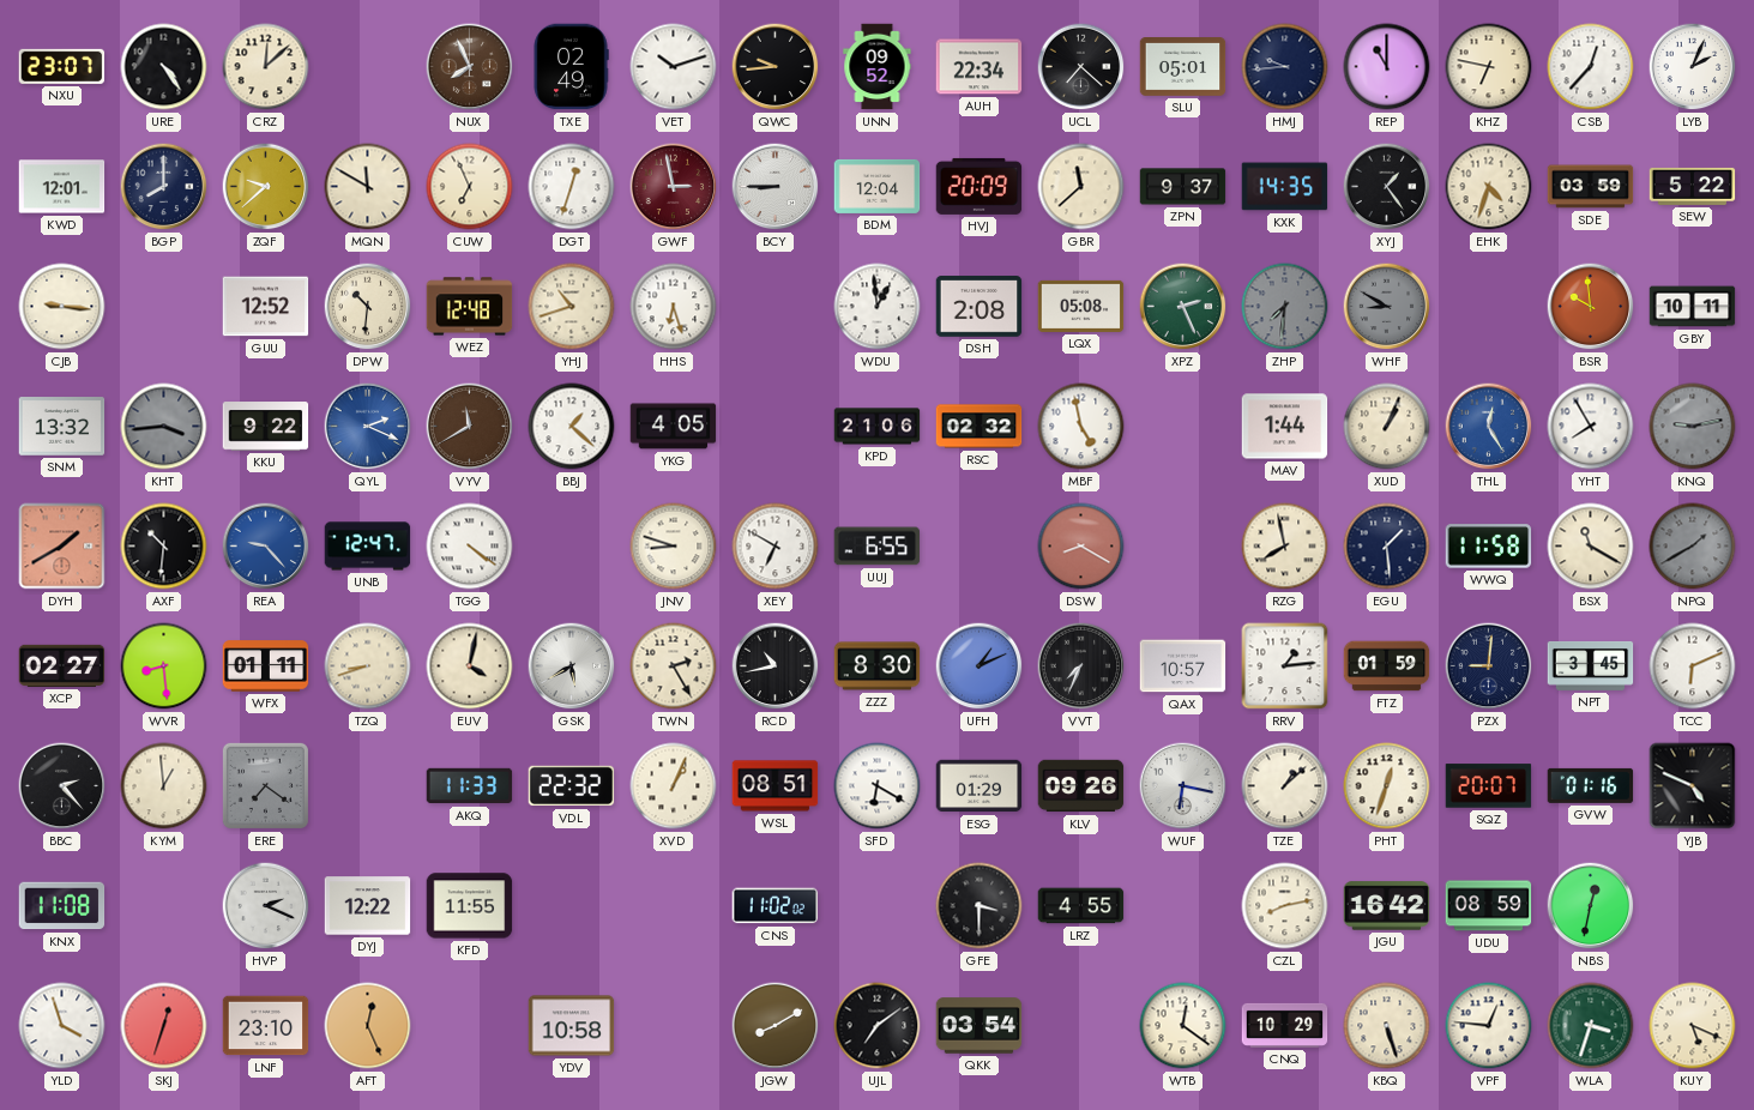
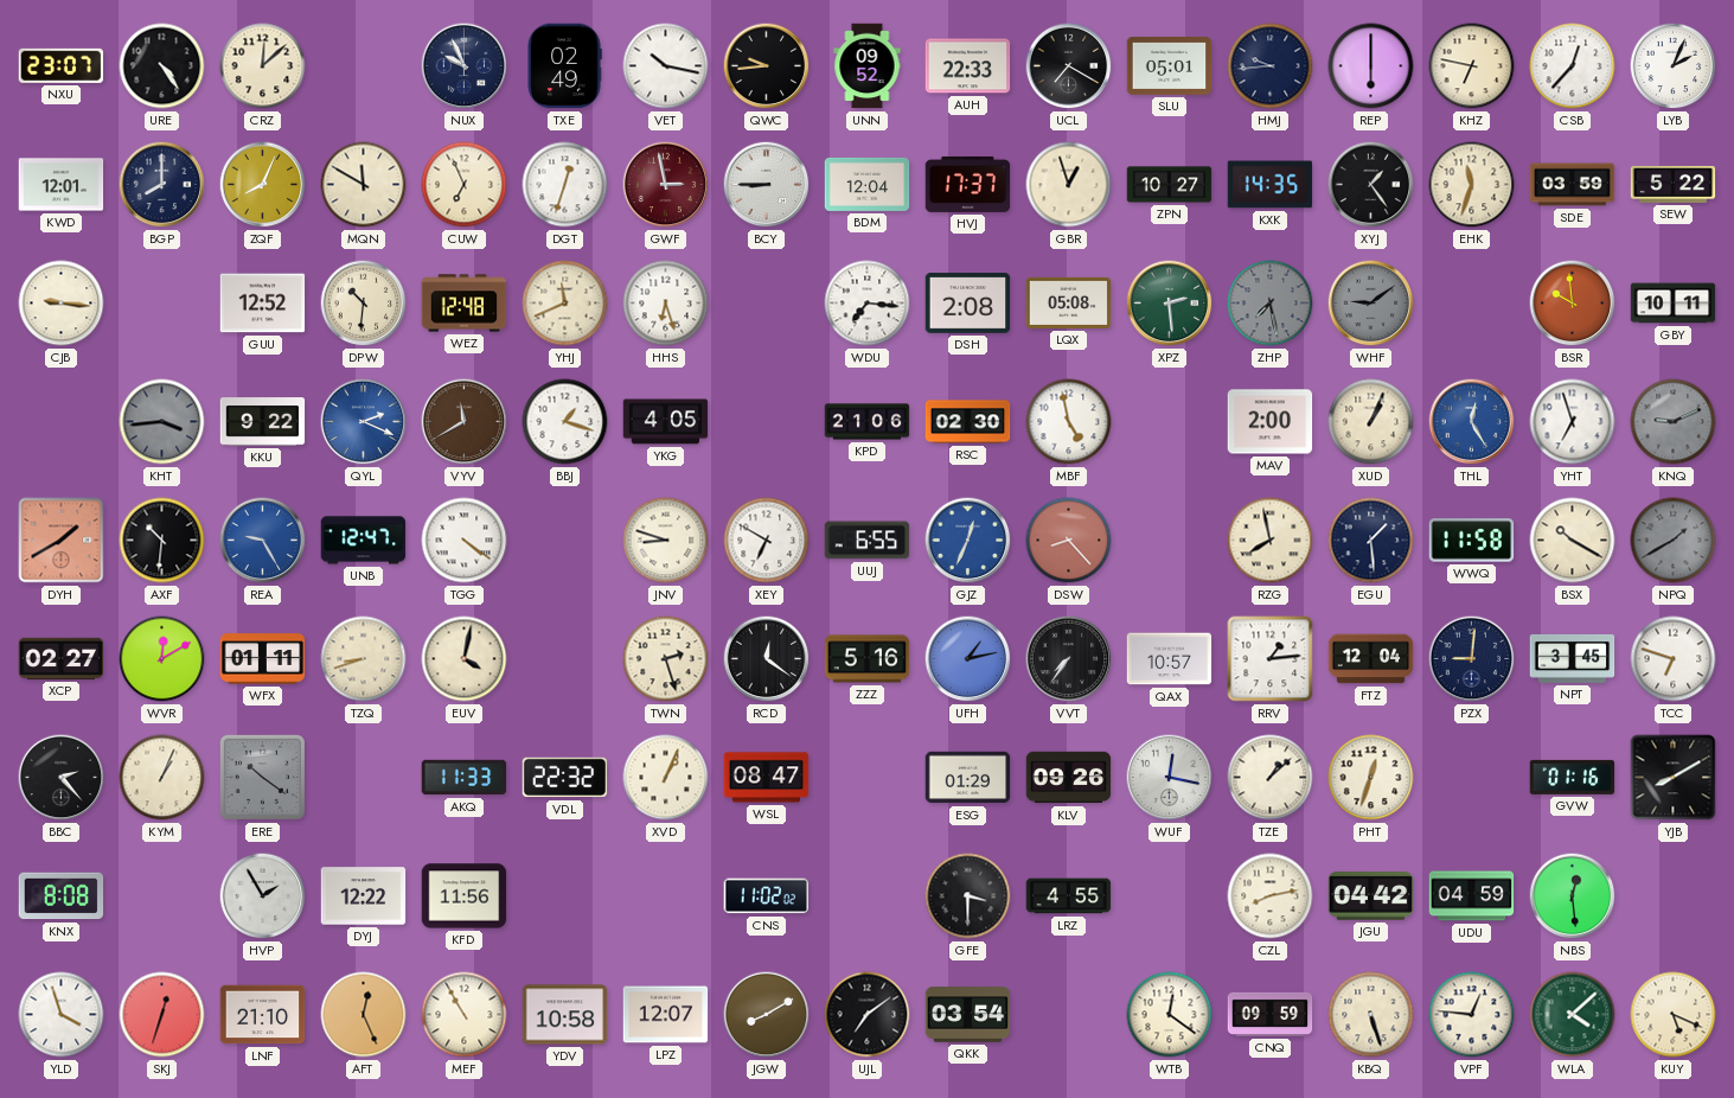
NUX: 7:56 -> 9:56 (465, 66)
NUX dial: brown -> navy (465, 66)
VET: 10:12 -> 10:17 (666, 66)
AUH: 22:34 -> 22:33 (968, 66)
UCL: 7:22 -> 7:20 (1069, 66)
REP: 11:00 -> 6:00 (1371, 66)
ZQF: 9:38 -> 8:04 (263, 185)
HVJ: 20:09 -> 17:37 (968, 184)
GBR: 11:38 -> 12:57 (1069, 185)
ZPN: 9:37 -> 10:27 (1170, 185)
EHK: 4:33 -> 11:33 (1472, 185)
YHJ: 10:42 -> 11:41 (565, 304)
WDU: 12:59 -> 7:16 (868, 304)
XPZ: 2:26 -> 2:29 (1170, 304)
ZHP: 7:31 -> 7:28 (1271, 304)
WHF: 8:50 -> 9:09 (1371, 304)
SNM: 13:32 -> none (62, 427)
BBJ: 1:22 -> 1:18 (565, 422)
RSC: 02:32 -> 02:30 (968, 422)
MAV: 1:44 -> 2:00 (1271, 422)
YHT: 7:55 -> 6:57 (1573, 422)
KNQ: 9:13 -> 9:11 (1674, 422)
REA: 9:23 -> 9:25 (263, 541)
GJZ: none -> 12:34 (968, 541)
DSW: 8:20 -> 8:23 (1069, 541)
BSX: 11:20 -> 10:20 (1573, 541)
WVR: 8:29 -> 12:10 (162, 659)
GSK: 5:40 -> none (572, 666)
TWN: 2:25 -> 2:27 (666, 659)
RCD: 10:43 -> 12:21 (767, 659)
ZZZ: 8:30 -> 5:16 (868, 659)
UFH: 1:11 -> 1:13 (968, 659)
VVT: 7:34 -> 7:36 (1069, 659)
FTZ: 01:59 -> 12:04 (1371, 659)
TCC: 6:11 -> 6:48 (1674, 659)
KYM: 12:59 -> 1:04 (162, 778)
ERE: 7:21 -> 10:21 (262, 777)
WSL: 08:51 -> 08:47 (767, 778)
SFD: 6:20 -> none (878, 786)
WUF: 6:17 -> 12:17 (1170, 778)
SQZ: 20:07 -> none (1489, 786)
YJB: 4:49 -> 8:10 (1674, 778)
KNX: 11:08 -> 8:08 (62, 896)
HVP: 2:19 -> 1:55 (263, 896)
KFD: 11:55 -> 11:56 (465, 896)
JGU: 16:42 -> 04:42 (1371, 896)
UDU: 08:59 -> 04:59 (1472, 896)
NBS: 12:32 -> 12:29 (1573, 896)
LNF: 23:10 -> 21:10 (263, 1015)
MEF: none -> 10:55 (465, 1015)
LPZ: none -> 12:07 (666, 1015)
CNQ: 10:29 -> 09:59 (1271, 1014)
WLA: 3:33 -> 4:08 (1573, 1015)
